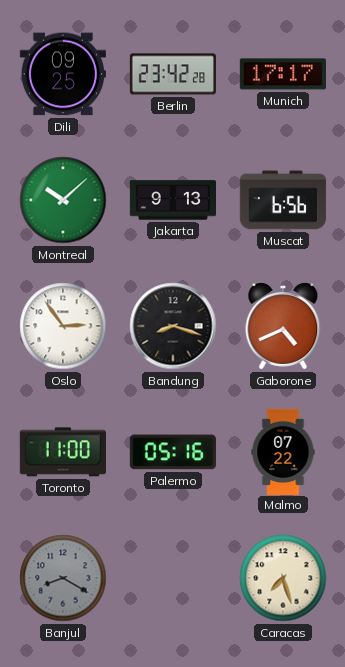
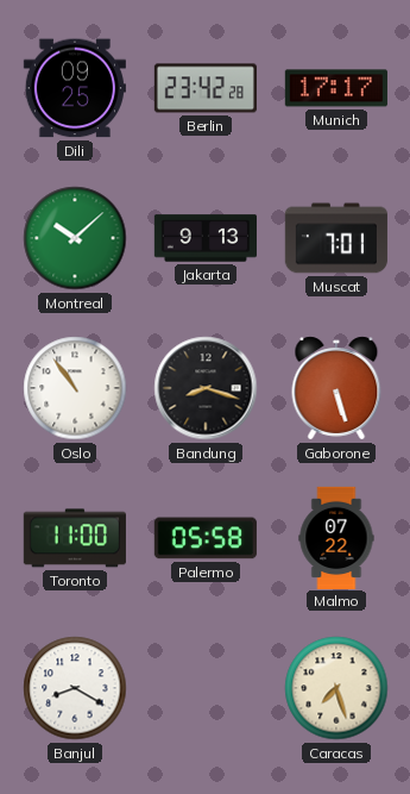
Muscat: 6:56 -> 7:01 (336, 238)
Oslo: 2:54 -> 10:54 (75, 388)
Gaborone: 4:41 -> 5:27 (336, 388)
Palermo: 05:16 -> 05:58 (206, 538)
Banjul dial: grey -> white (75, 688)
